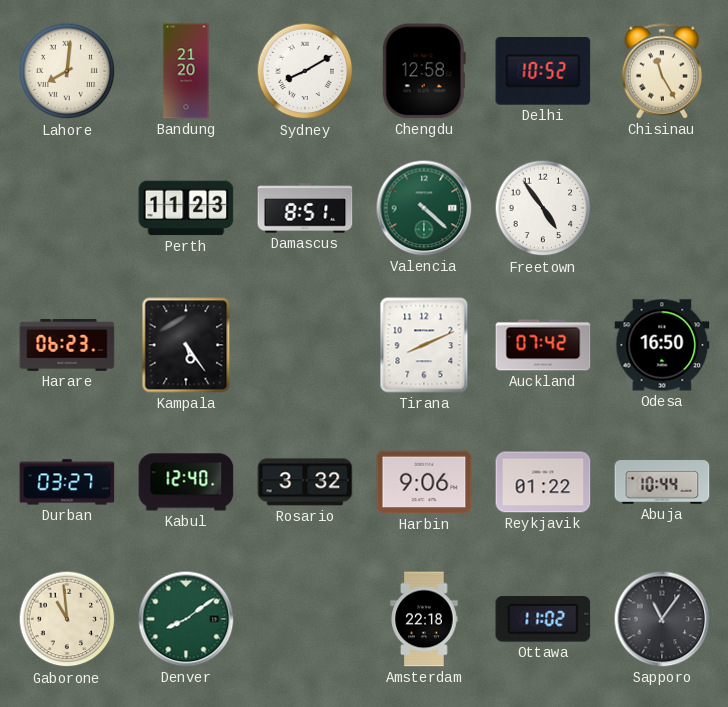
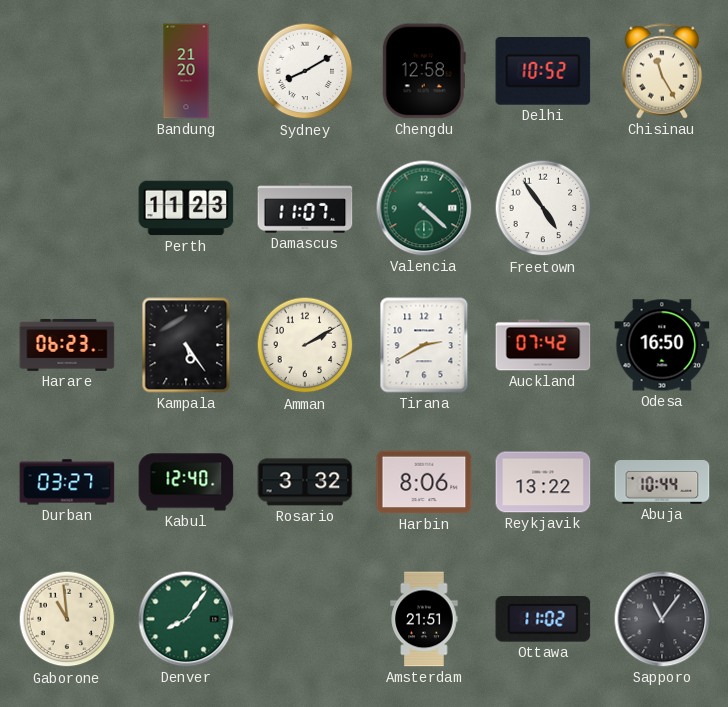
Lahore: 8:01 -> none (67, 71)
Damascus: 8:51 -> 11:07 (305, 208)
Amman: none -> 2:10 (305, 345)
Tirana: 8:11 -> 2:40 (424, 345)
Harbin: 9:06 -> 8:06 (424, 482)
Reykjavik: 01:22 -> 13:22 (543, 482)
Denver: 8:09 -> 8:06 (186, 619)
Amsterdam: 22:18 -> 21:51 (424, 619)
